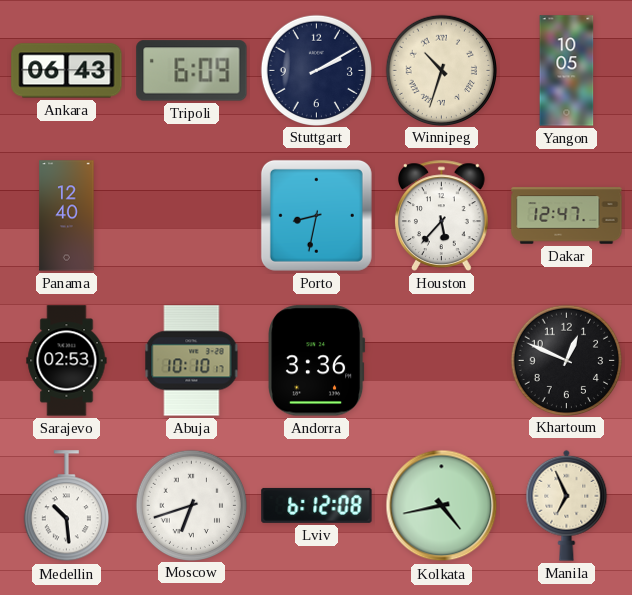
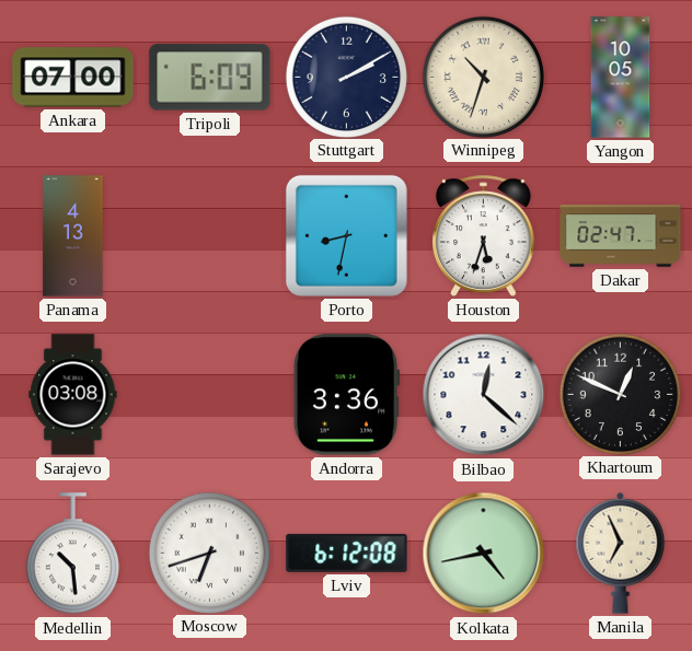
Ankara: 06:43 -> 07:00 (73, 78)
Panama: 12:40 -> 4:13 (73, 236)
Houston: 5:37 -> 5:33 (484, 235)
Dakar: 12:47 -> 02:47 (621, 236)
Sarajevo: 02:53 -> 03:08 (73, 395)
Abuja: 10:10 -> none (192, 361)
Bilbao: none -> 12:22 (484, 395)
